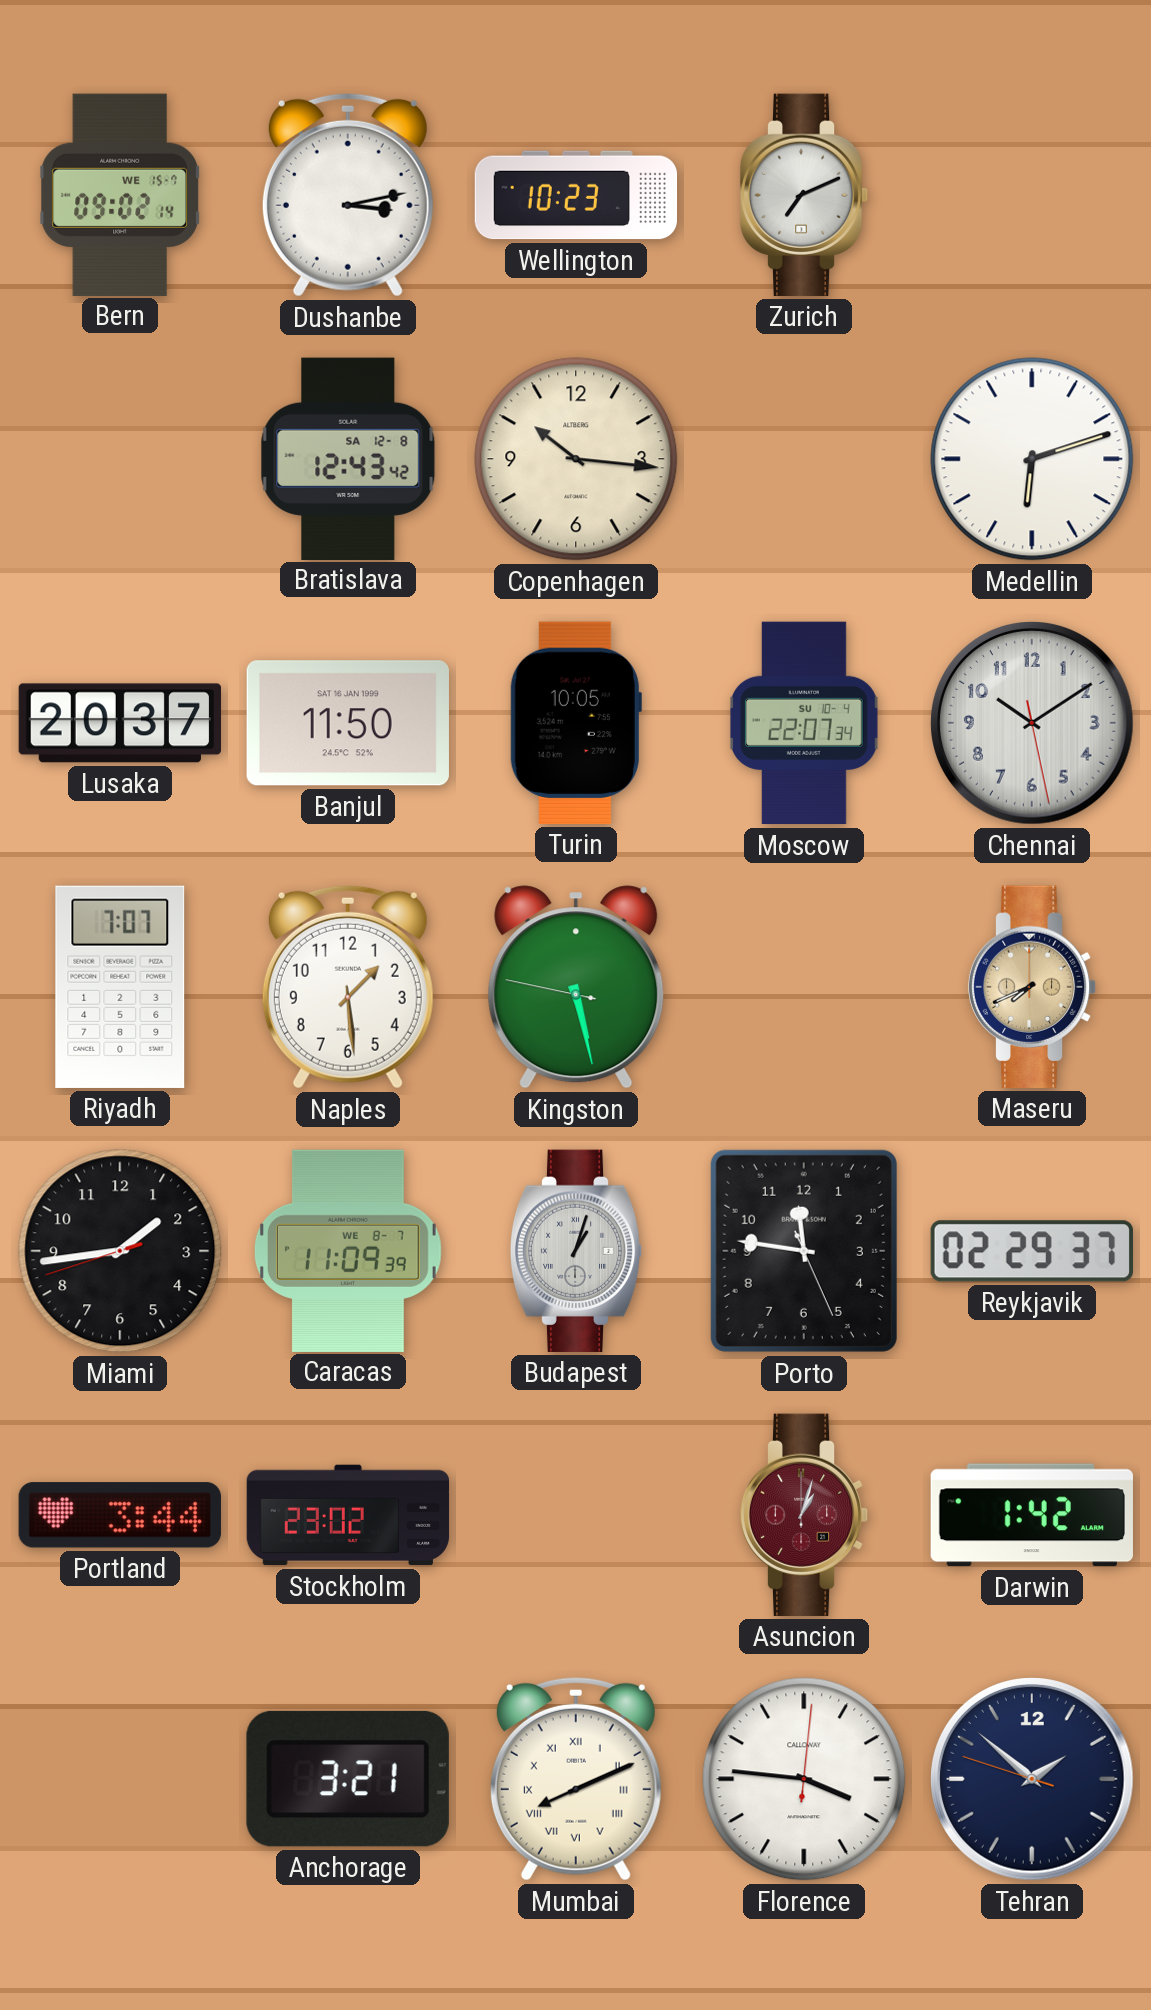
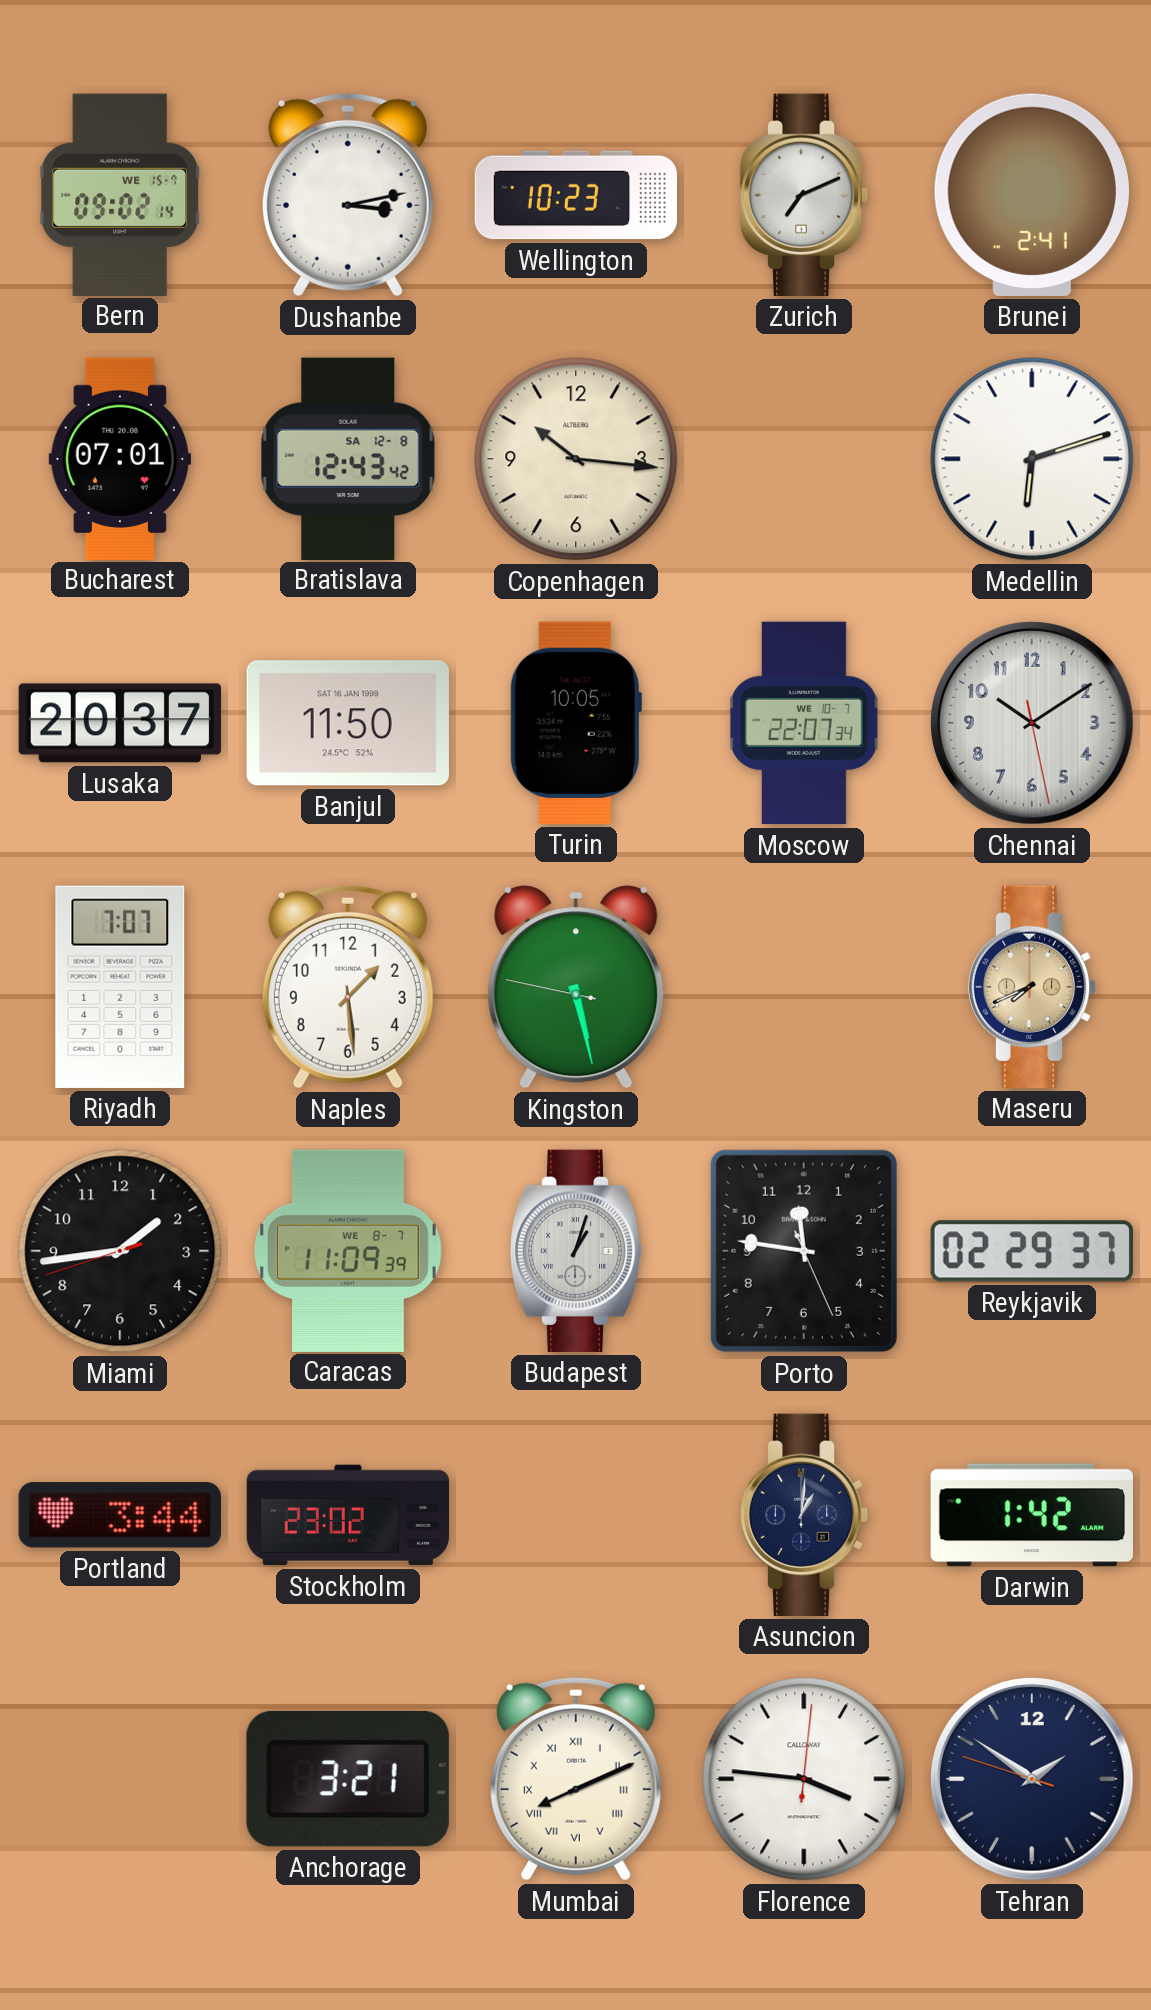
Brunei: none -> 2:41 (1032, 195)
Bucharest: none -> 07:01 (119, 458)
Moscow date: SU 10-4 -> WE 10-7 (804, 723)
Asuncion: 1:03 -> 1:01 (804, 1515)
Asuncion dial: burgundy -> navy (804, 1515)
Tehran: 1:51 -> 1:50 (1032, 1779)
